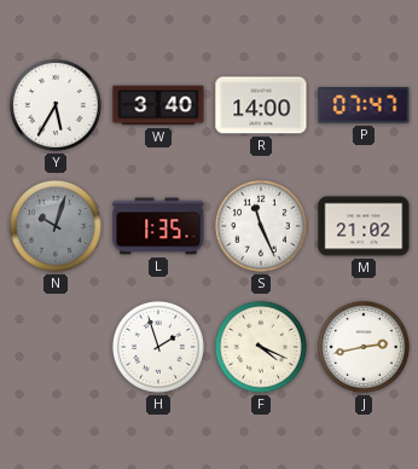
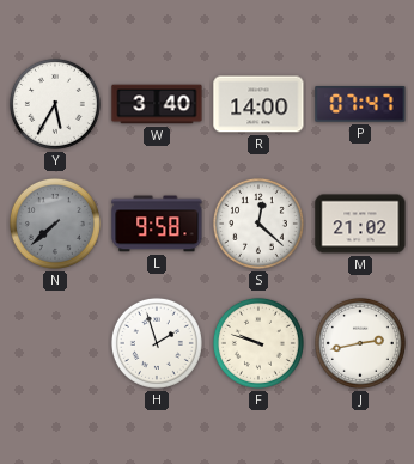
N: 10:03 -> 7:38 (55, 224)
L: 1:35 -> 9:58 (157, 224)
S: 11:26 -> 12:22 (258, 224)
F: 4:19 -> 9:48 (258, 343)
